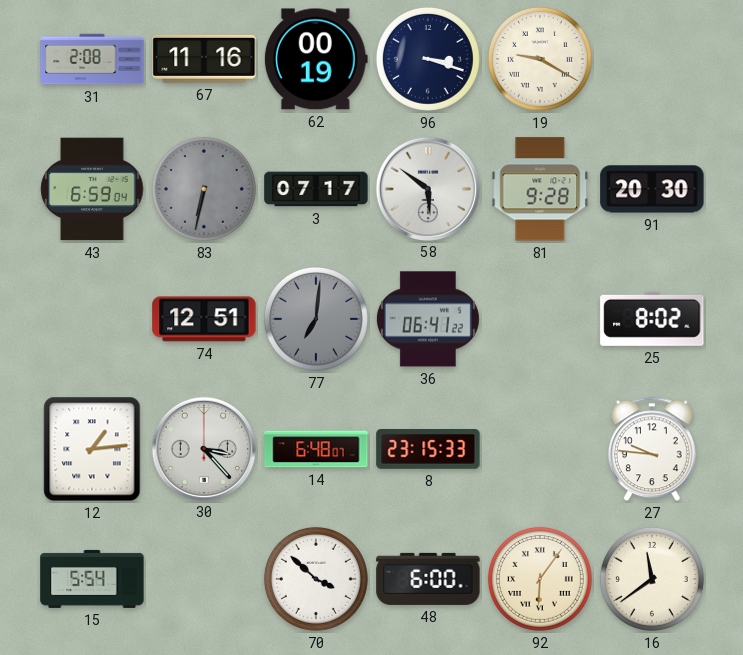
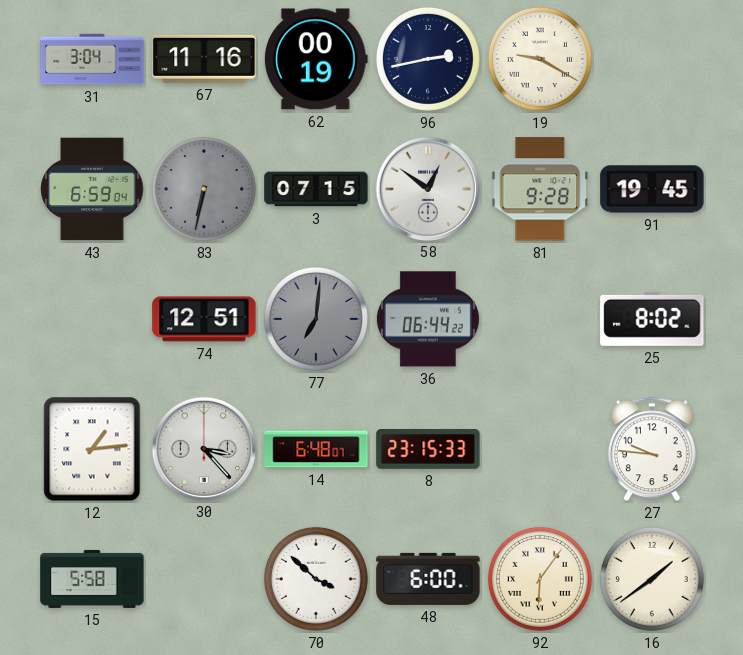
31: 2:08 -> 3:04 (92, 59)
96: 3:18 -> 2:43 (428, 59)
3: 07:17 -> 07:15 (316, 189)
58: 5:51 -> 12:51 (427, 188)
91: 20:30 -> 19:45 (652, 189)
36: 06:41 -> 06:44 (428, 319)
15: 5:54 -> 5:58 (92, 579)
16: 11:39 -> 1:39 (652, 579)
